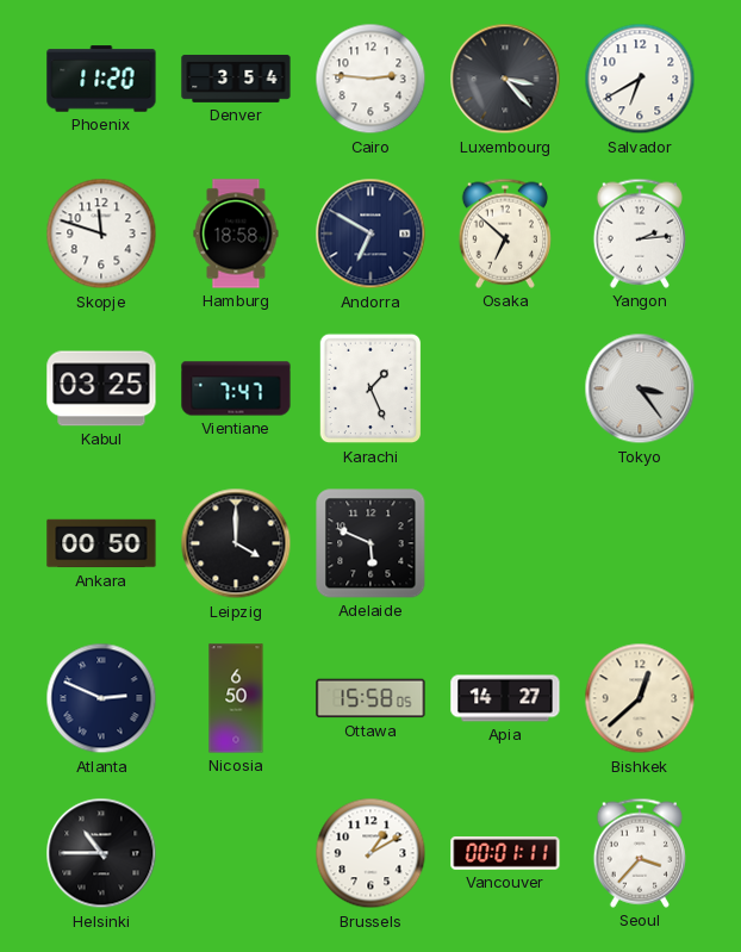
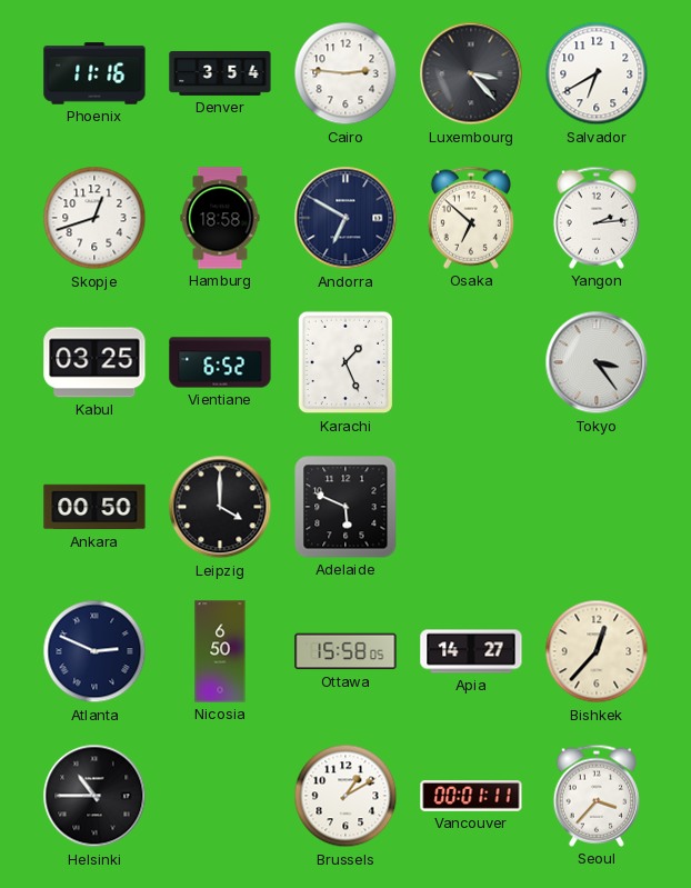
Phoenix: 11:20 -> 11:16 (94, 73)
Skopje: 11:48 -> 12:42 (94, 218)
Vientiane: 7:47 -> 6:52 (220, 362)
Bishkek: 12:38 -> 12:37 (597, 651)
